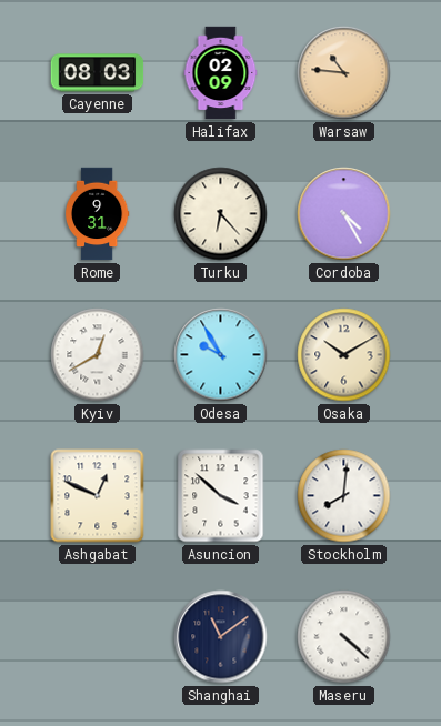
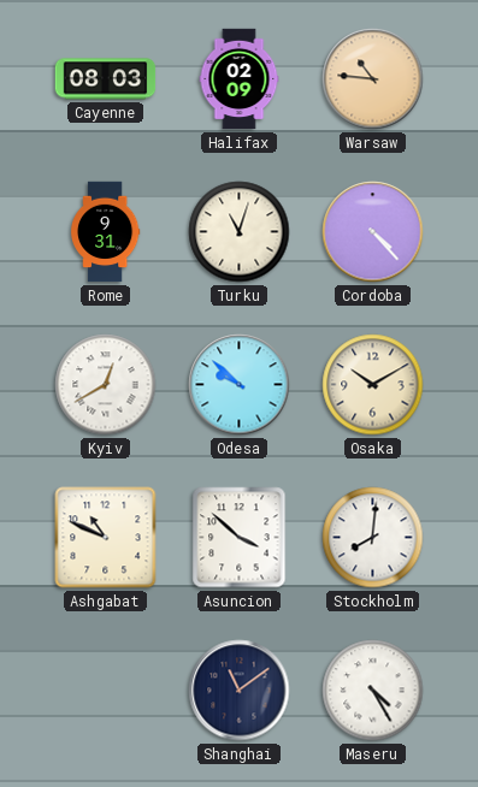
Turku: 6:23 -> 11:03 (240, 232)
Cordoba: 4:25 -> 4:23 (373, 232)
Odesa: 9:55 -> 9:52 (240, 385)
Ashgabat: 12:49 -> 10:49 (106, 538)
Maseru: 4:22 -> 4:25 (373, 691)
